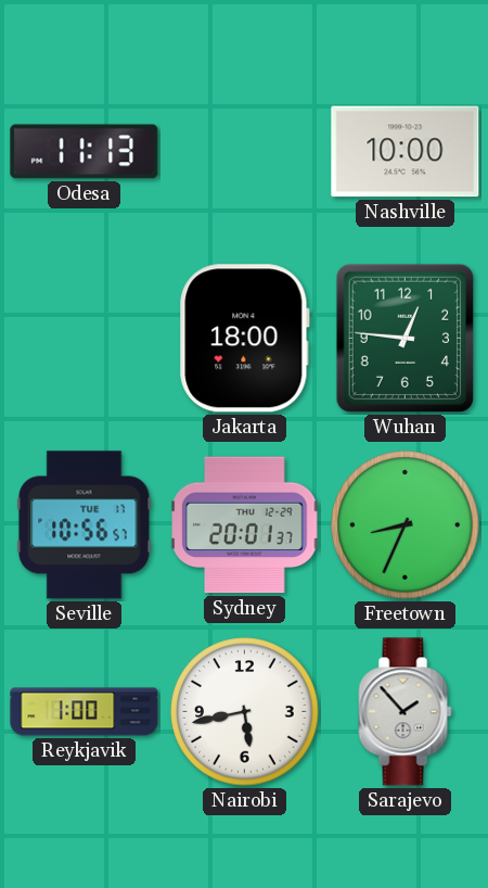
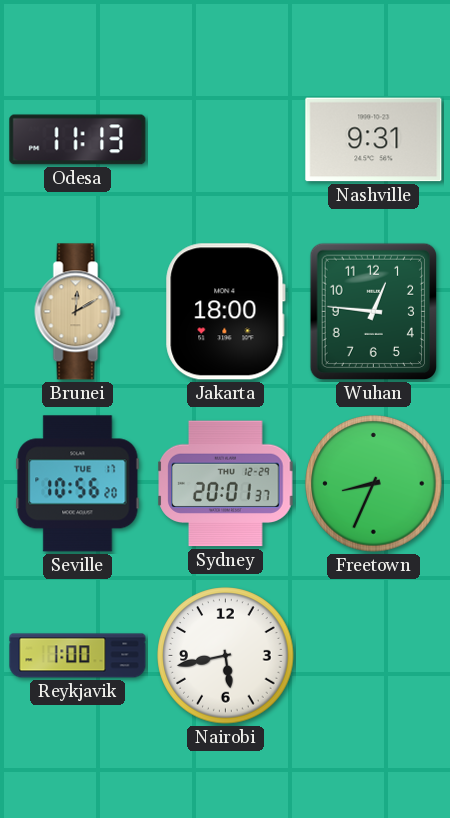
Nashville: 10:00 -> 9:31 (374, 140)
Brunei: none -> 12:10 (78, 312)
Seville: 10:56:57 -> 10:56:20 (78, 484)
Sarajevo: 1:53 -> none (406, 712)
